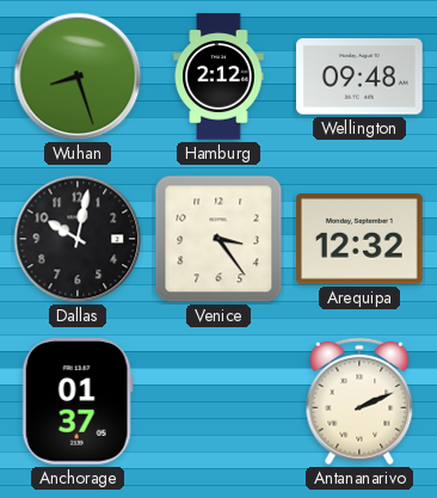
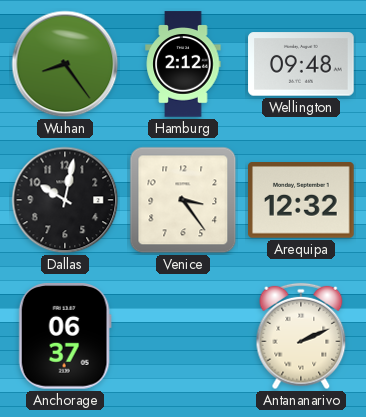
Wuhan: 8:27 -> 8:24 (65, 64)
Anchorage: 01:37 -> 06:37 (65, 337)
